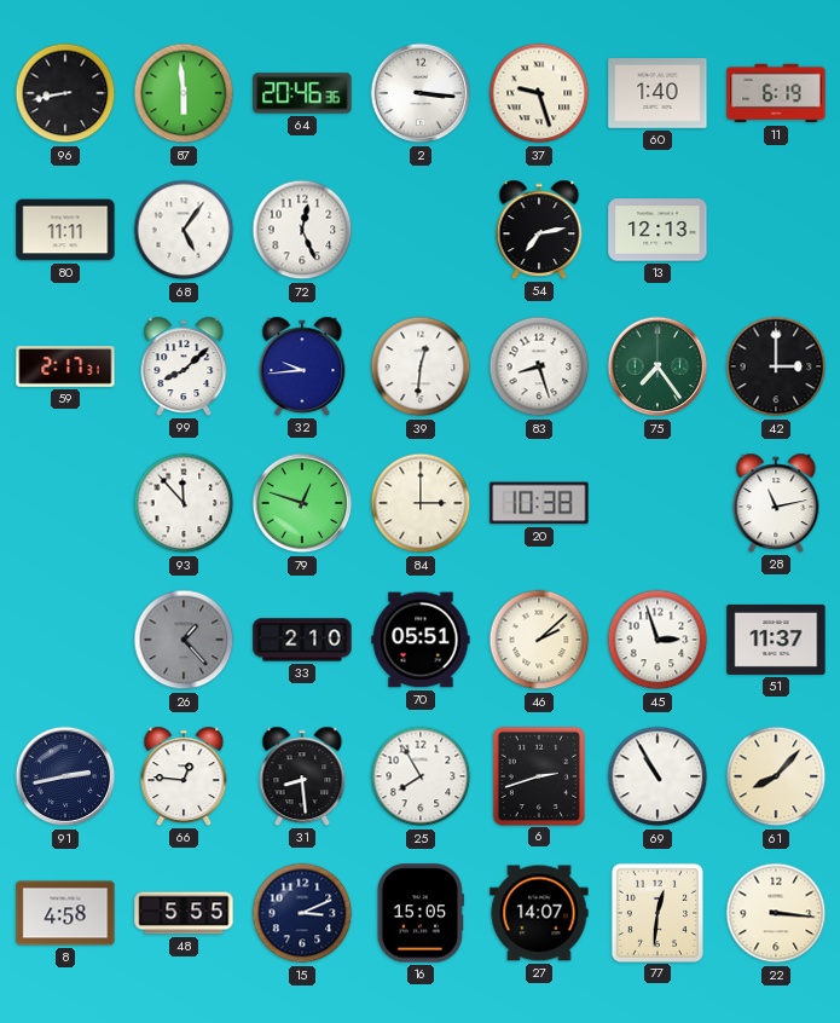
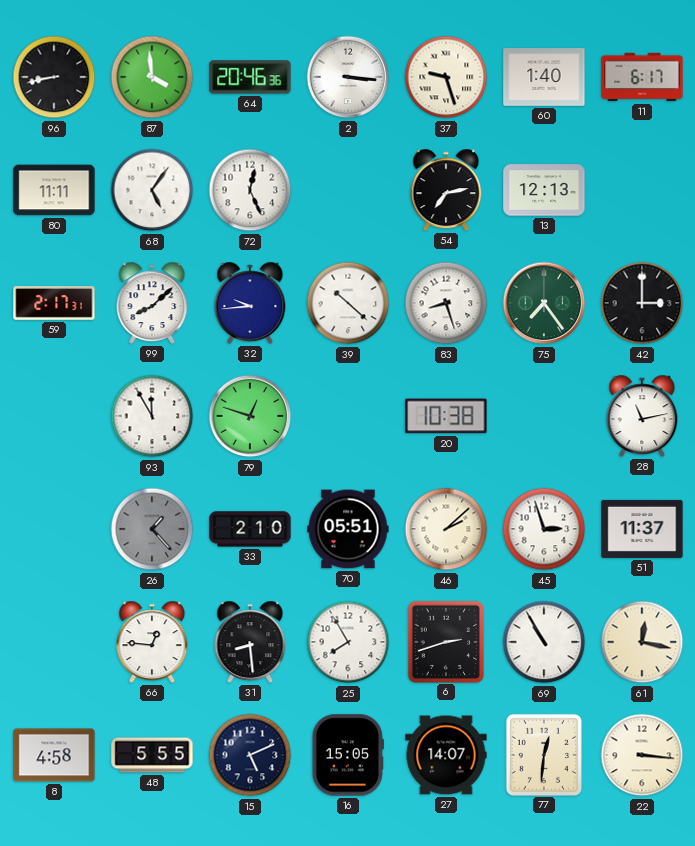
87: 5:59 -> 3:59 (152, 77)
11: 6:19 -> 6:17 (642, 77)
39: 12:31 -> 10:22 (348, 303)
93: 11:53 -> 11:55 (152, 416)
84: 3:00 -> none (421, 503)
91: 2:43 -> none (65, 776)
61: 8:07 -> 12:17 (642, 642)
15: 3:11 -> 5:11 (250, 755)
